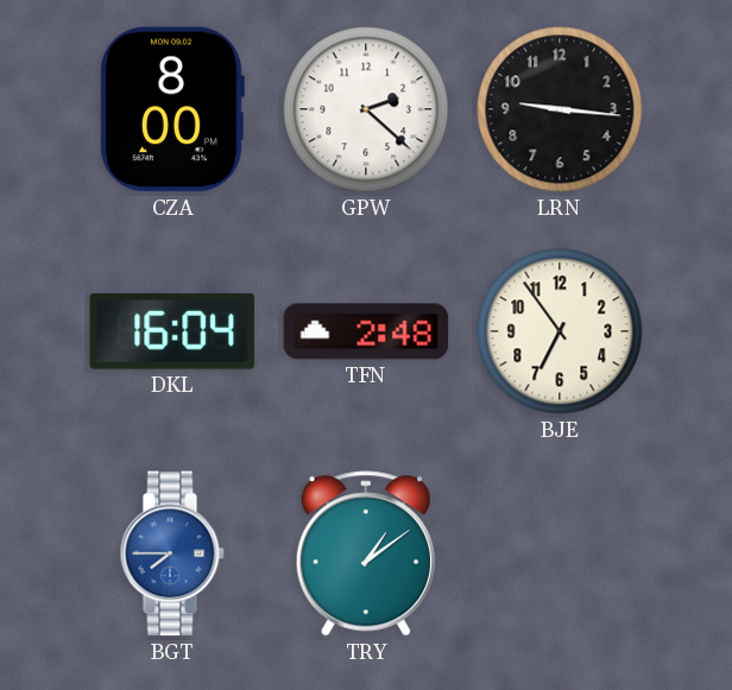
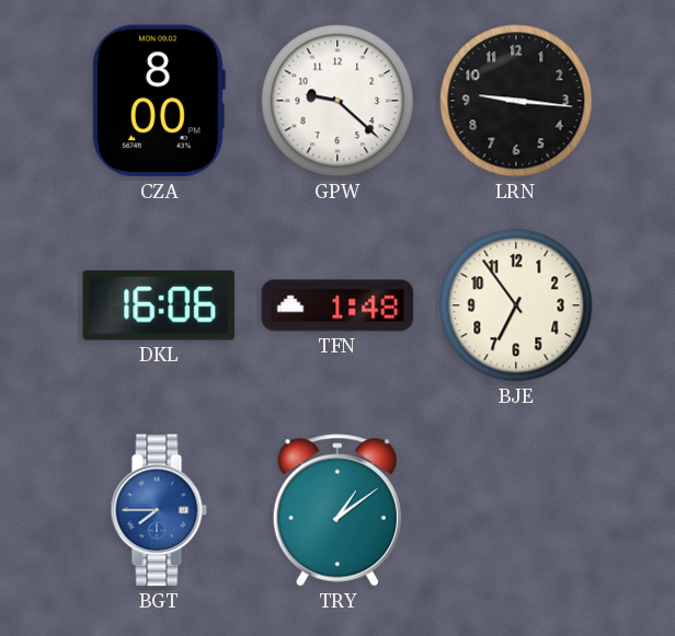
GPW: 2:22 -> 9:22 (337, 101)
DKL: 16:04 -> 16:06 (158, 305)
TFN: 2:48 -> 1:48 (337, 305)
